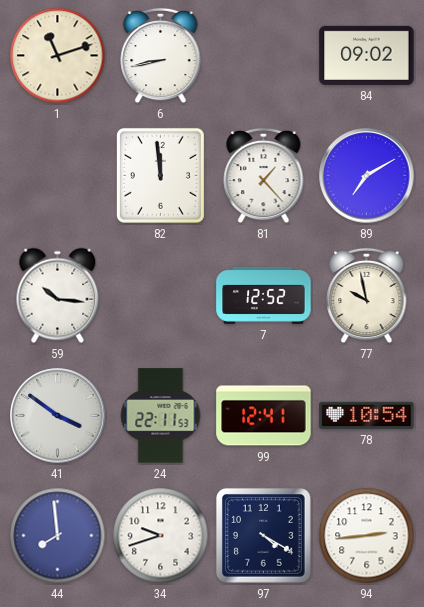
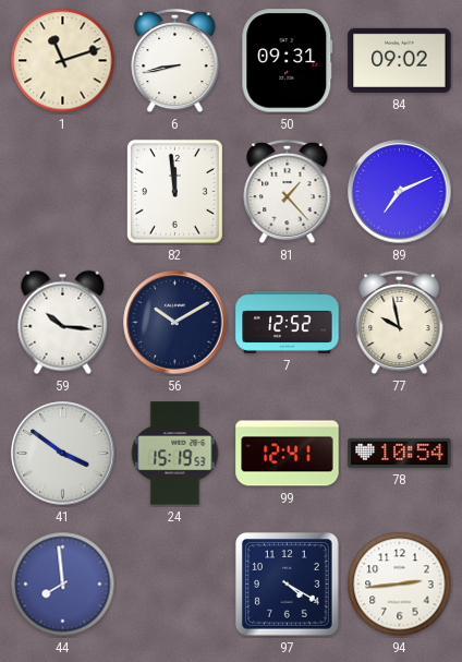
50: none -> 09:31 (288, 61)
89: 7:10 -> 7:11 (400, 192)
56: none -> 10:10 (175, 323)
24: 22:11 -> 15:19 (175, 454)
34: 9:42 -> none (161, 536)
